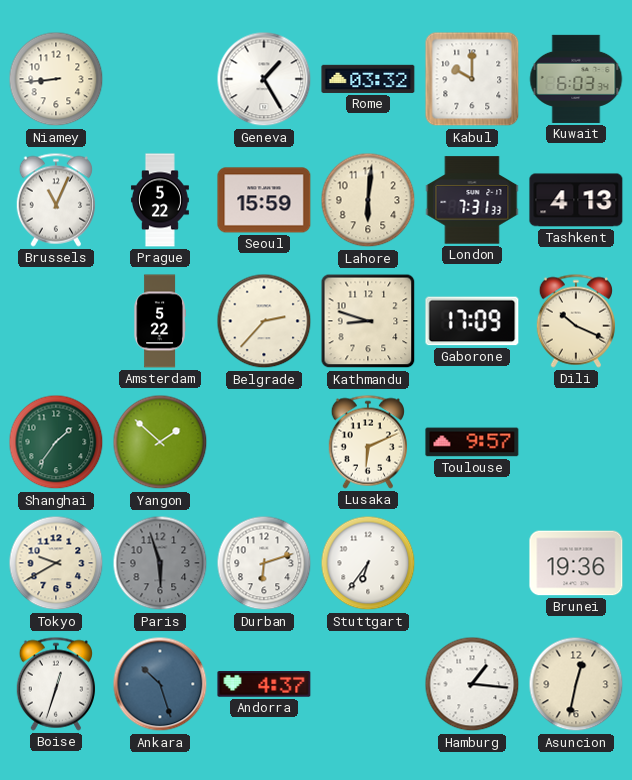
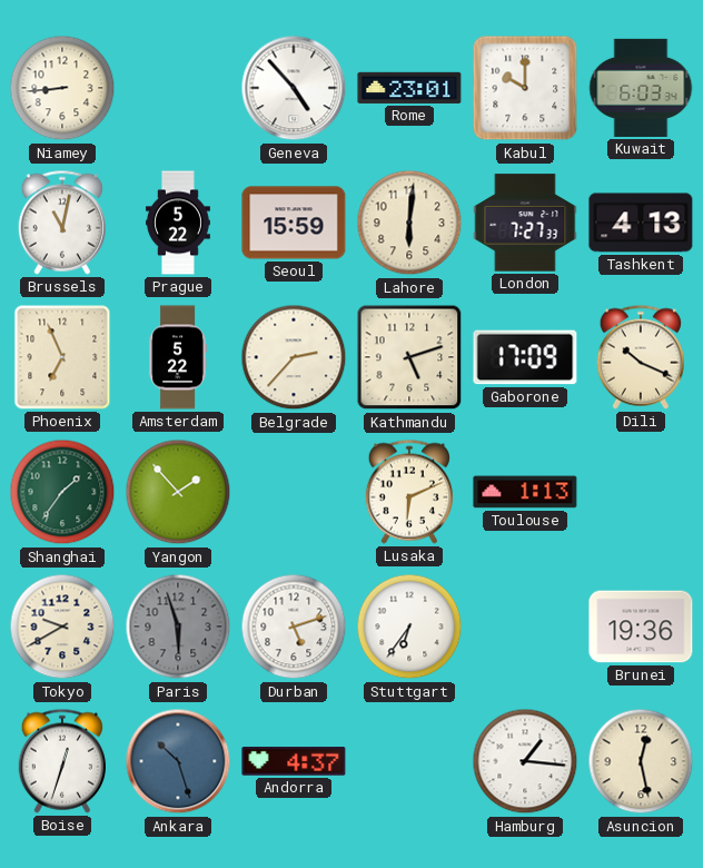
Geneva: 1:25 -> 4:53 (294, 88)
Rome: 03:32 -> 23:01 (409, 88)
Brussels: 11:04 -> 11:02 (61, 223)
London: 7:31 -> 7:27 (525, 223)
Phoenix: none -> 6:56 (62, 357)
Kathmandu: 8:48 -> 5:12 (409, 357)
Yangon: 1:52 -> 1:53 (178, 492)
Toulouse: 9:57 -> 1:13 (525, 492)
Durban: 6:12 -> 5:12 (294, 627)
Asuncion: 12:32 -> 12:28 (641, 761)
